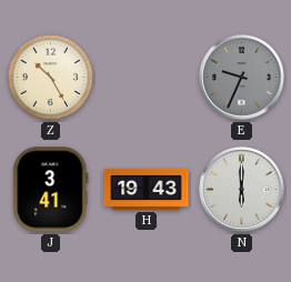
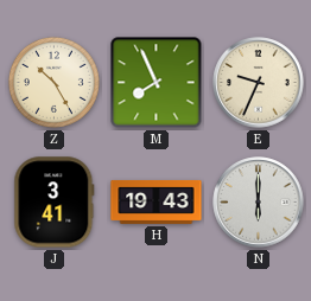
M: none -> 7:56 (157, 83)
E dial: grey -> cream (259, 83)
